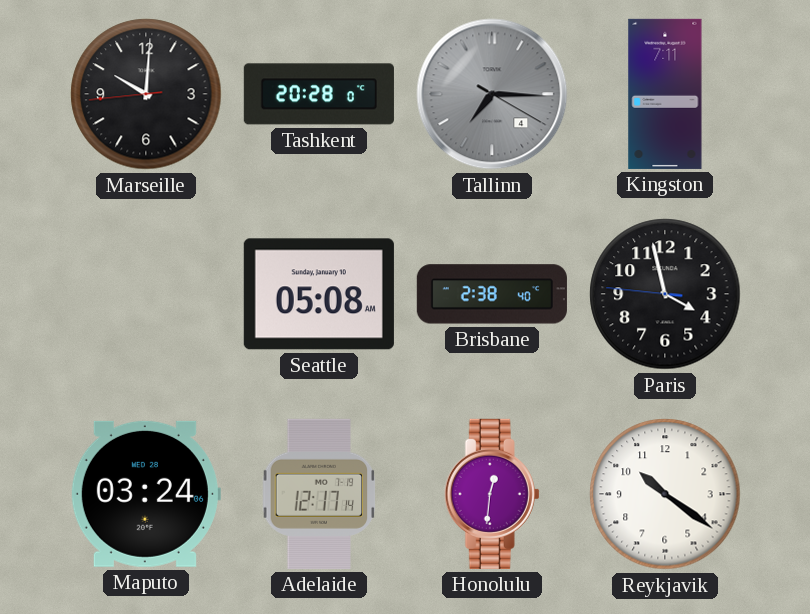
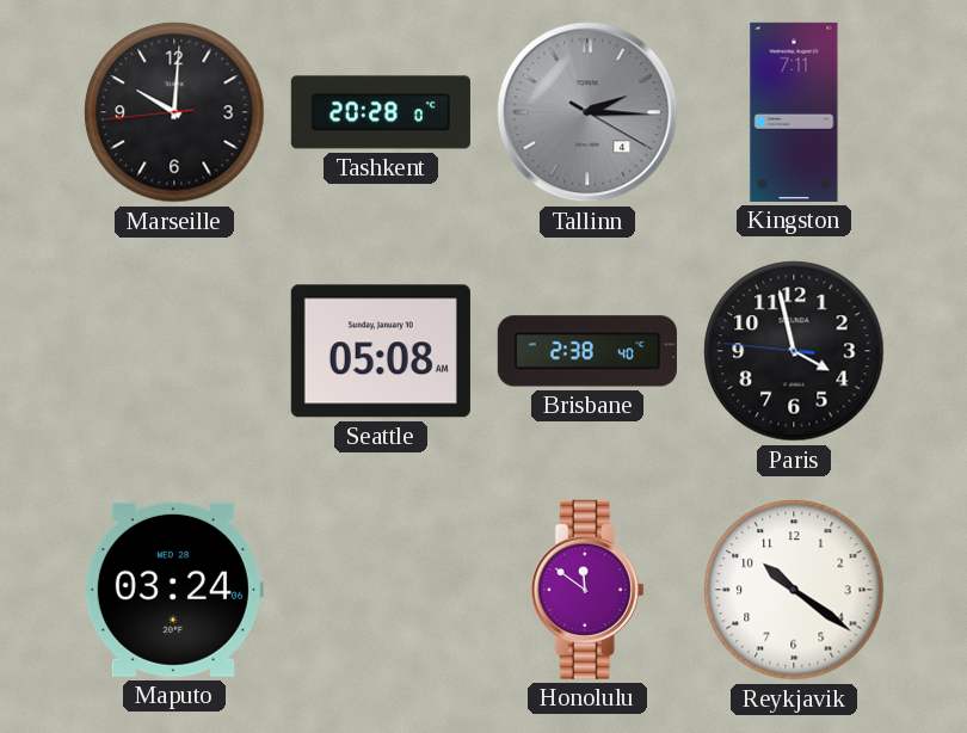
Tallinn: 7:15 -> 2:15 (587, 112)
Adelaide: 12:17 -> none (319, 494)
Honolulu: 12:31 -> 11:51 (587, 590)
